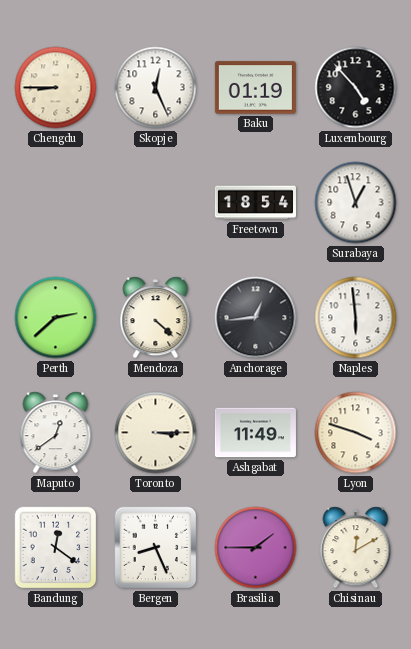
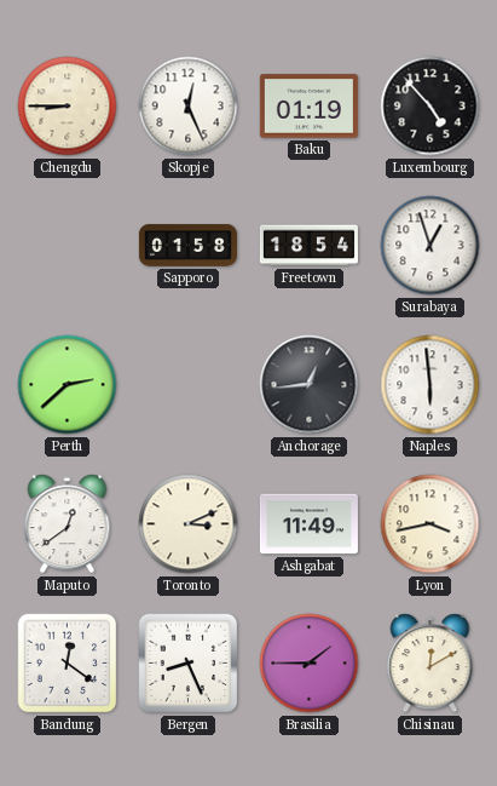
Sapporo: none -> 01:58 (187, 246)
Mendoza: 4:22 -> none (156, 318)
Toronto: 3:15 -> 3:11 (189, 524)
Lyon: 3:48 -> 3:43 (430, 524)
